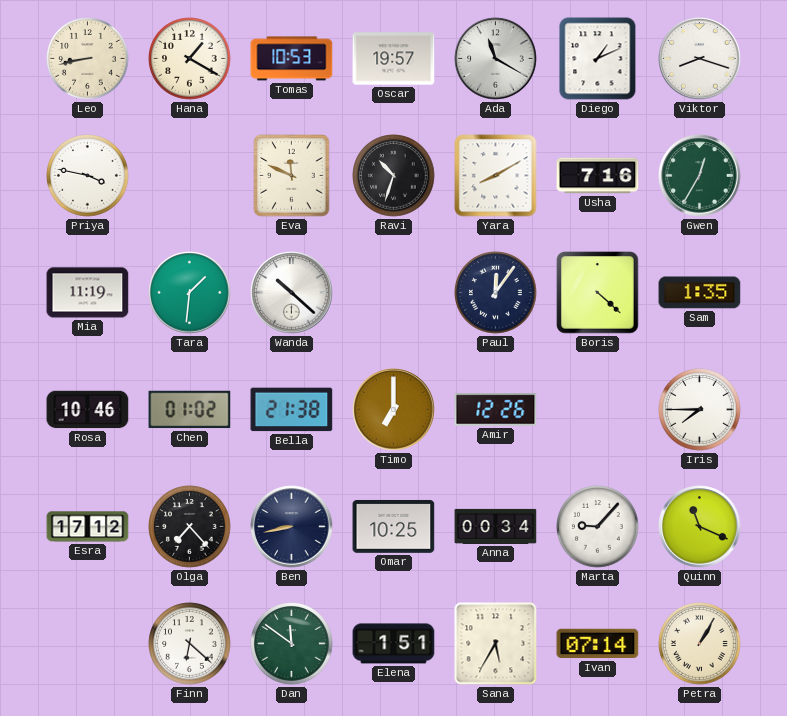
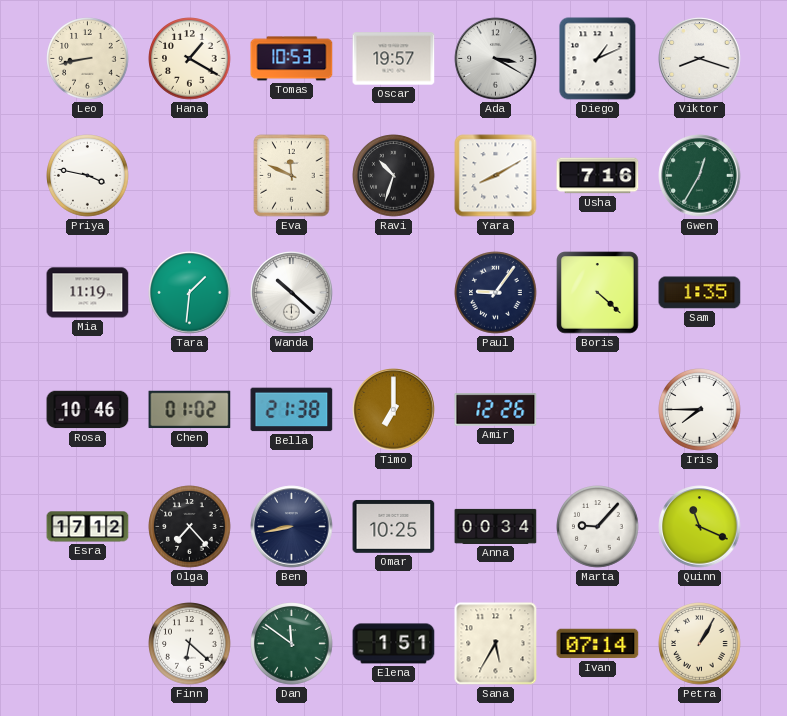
Ada: 11:20 -> 3:20 (496, 59)
Paul: 12:06 -> 9:06 (496, 293)
